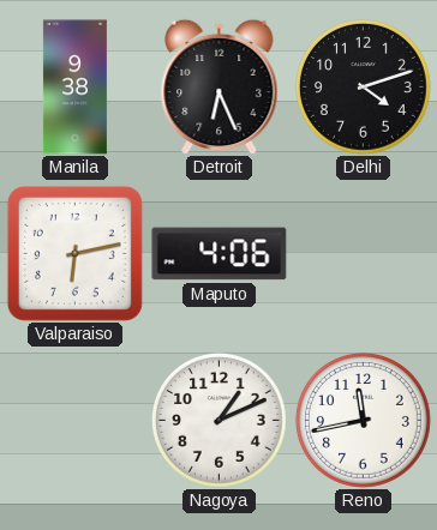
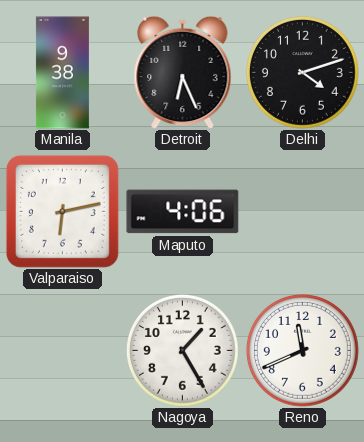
Nagoya: 1:11 -> 1:25 (182, 350)
Reno: 11:43 -> 11:41 (302, 350)
